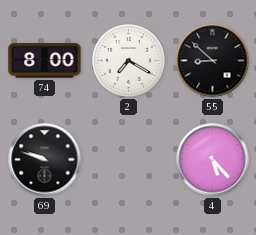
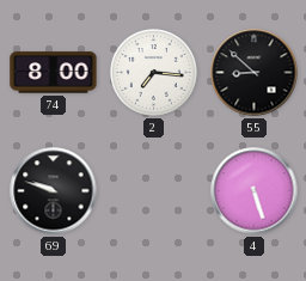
2: 7:20 -> 7:16 (154, 73)
4: 5:23 -> 5:27 (255, 191)
